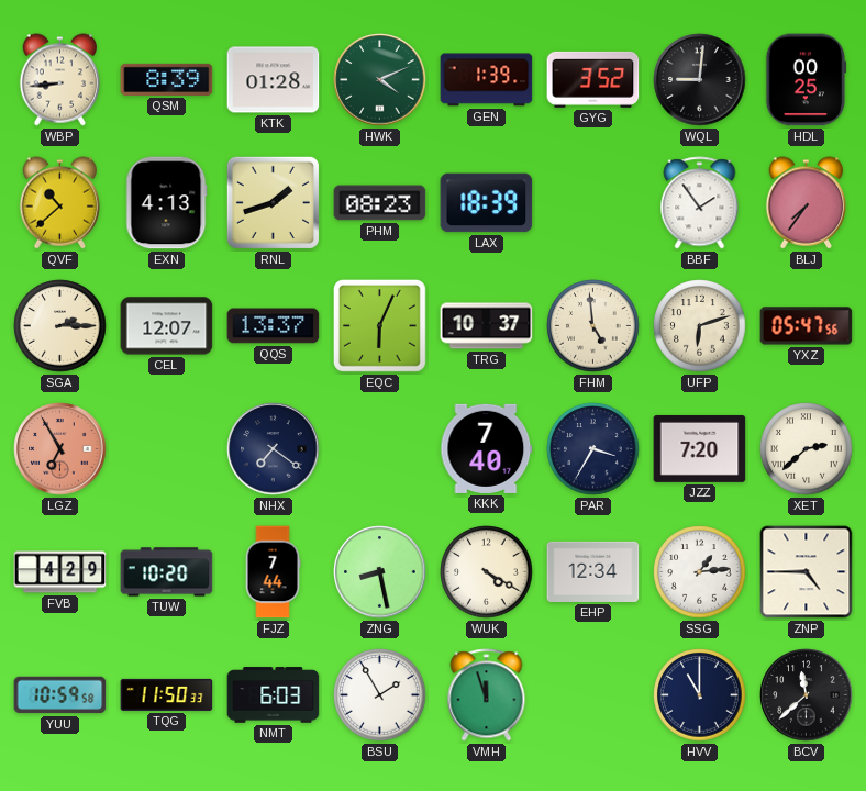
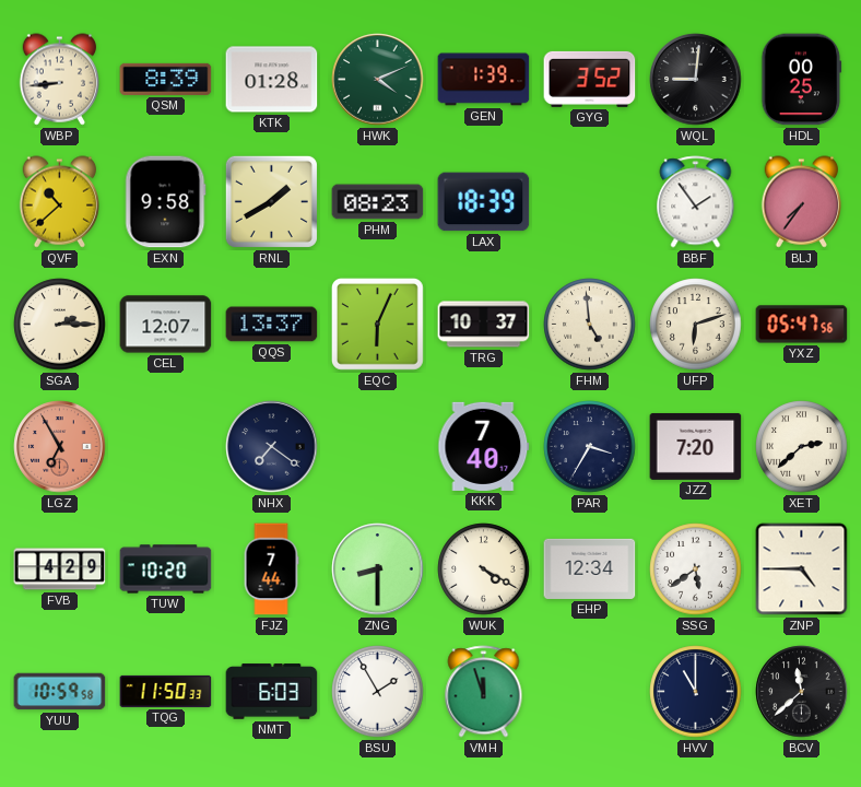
EXN: 4:13 -> 9:58 (166, 202)
RNL: 1:42 -> 1:40 (271, 201)
ZNG: 8:28 -> 8:30 (378, 569)
SSG: 1:14 -> 5:39 (696, 569)
